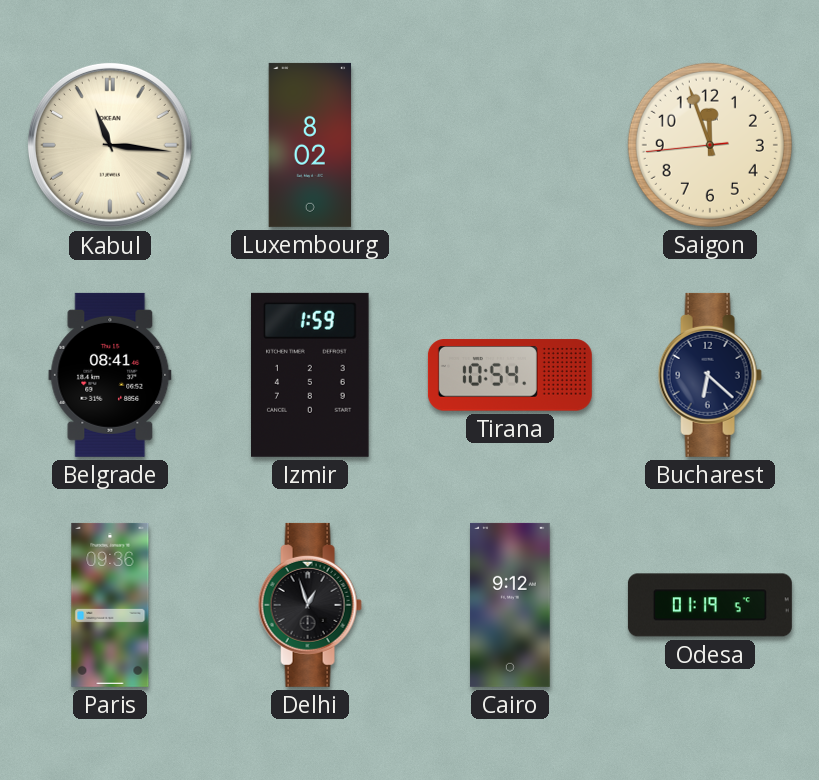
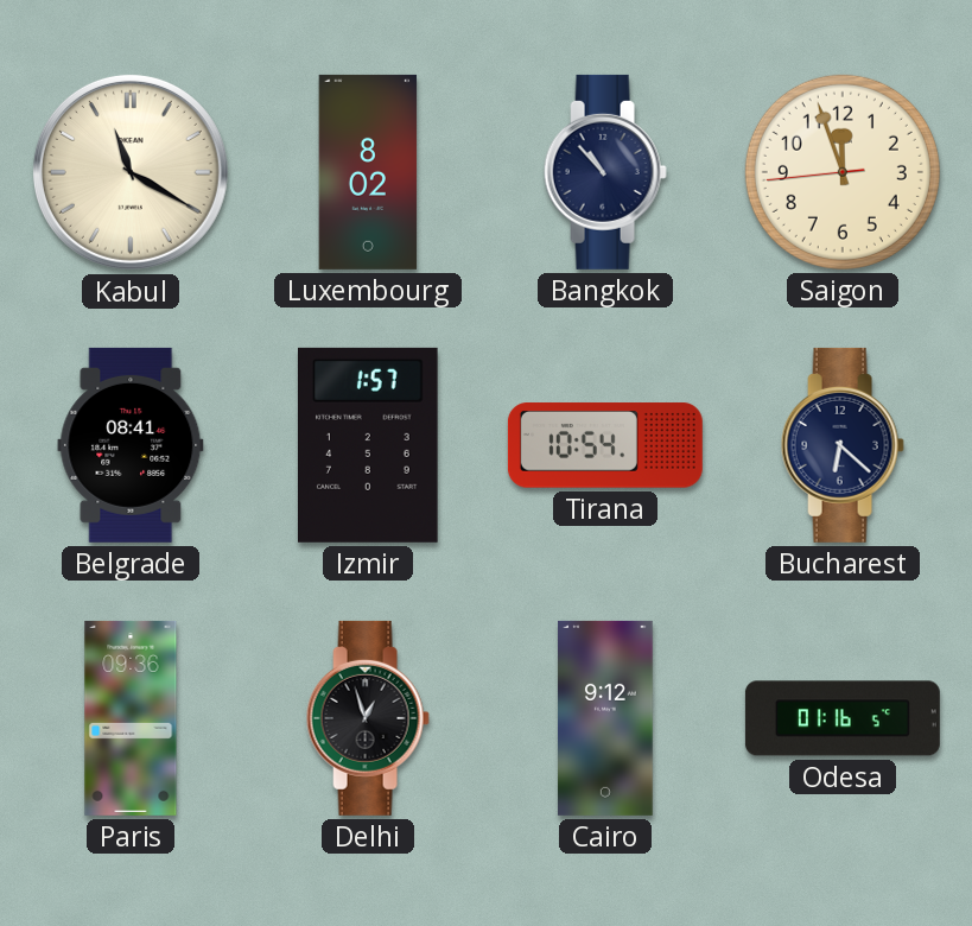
Kabul: 11:16 -> 11:20 (131, 172)
Bangkok: none -> 10:53 (605, 172)
Izmir: 1:59 -> 1:57 (369, 445)
Odesa: 01:19 -> 01:16 (843, 718)
